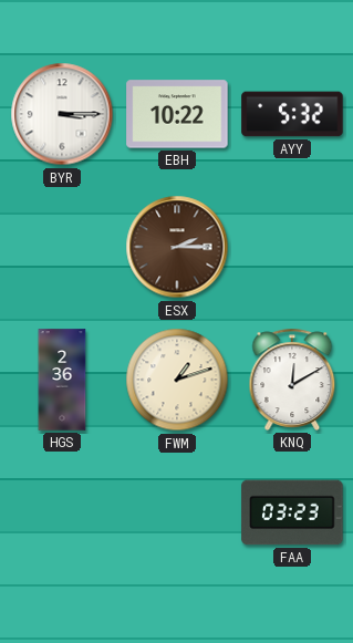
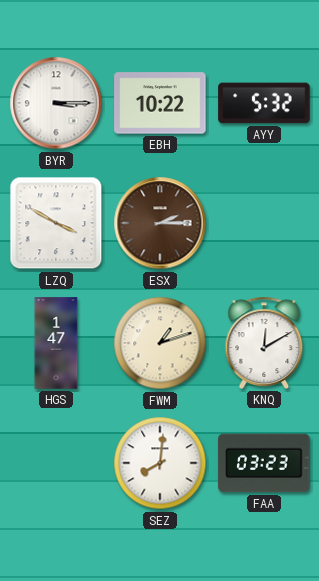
LZQ: none -> 3:50 (56, 223)
HGS: 2:36 -> 1:47 (56, 343)
SEZ: none -> 8:01 (160, 463)
